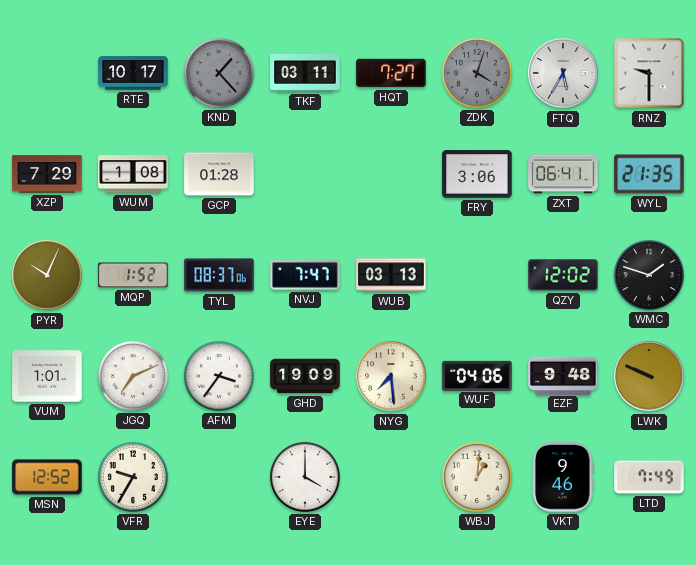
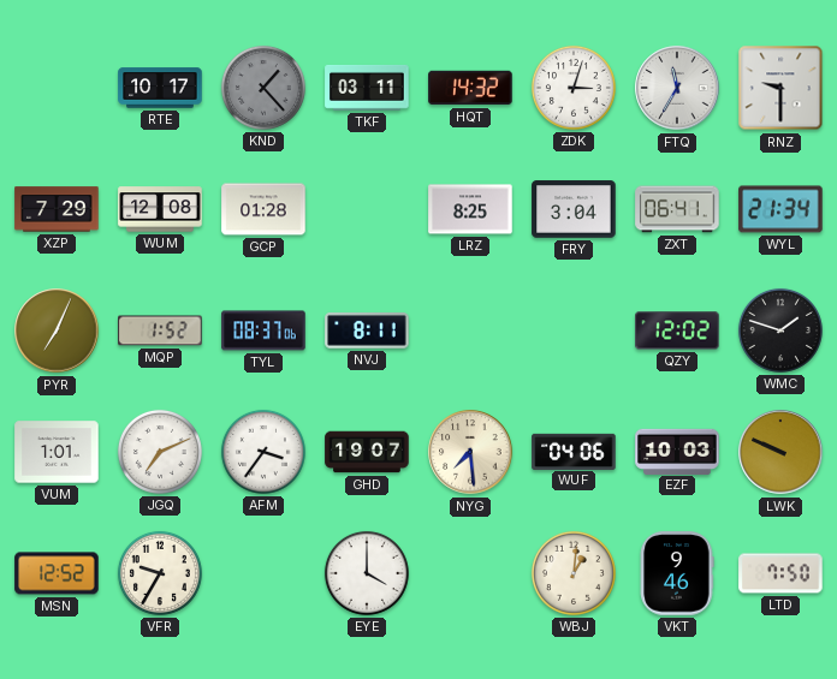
HQT: 7:27 -> 14:32 (470, 88)
ZDK: 4:03 -> 3:03 (574, 88)
ZDK dial: grey -> white (574, 88)
FTQ: 5:35 -> 11:35 (677, 88)
WUM: 1:08 -> 12:08 (160, 209)
LRZ: none -> 8:25 (470, 209)
FRY: 3:06 -> 3:04 (574, 209)
WYL: 21:35 -> 21:34 (780, 209)
PYR: 10:04 -> 7:04 (57, 330)
NVJ: 7:47 -> 8:11 (367, 330)
WUB: 03:13 -> none (391, 275)
GHD: 19:09 -> 19:07 (367, 452)
EZF: 9:48 -> 10:03 (677, 451)
LTD: 7:49 -> 7:50 (780, 573)
